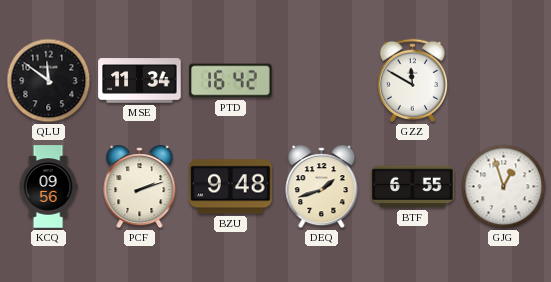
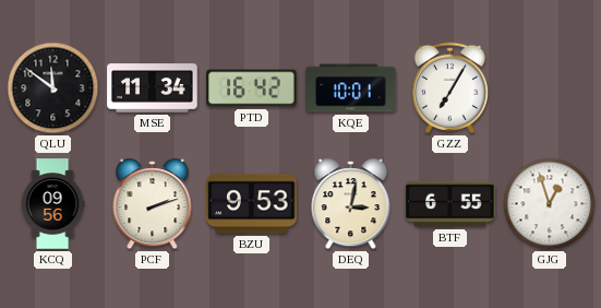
KQE: none -> 10:01 (351, 88)
GZZ: 11:50 -> 7:05 (449, 87)
BZU: 9:48 -> 9:53 (252, 204)
DEQ: 1:42 -> 3:02 (351, 204)
